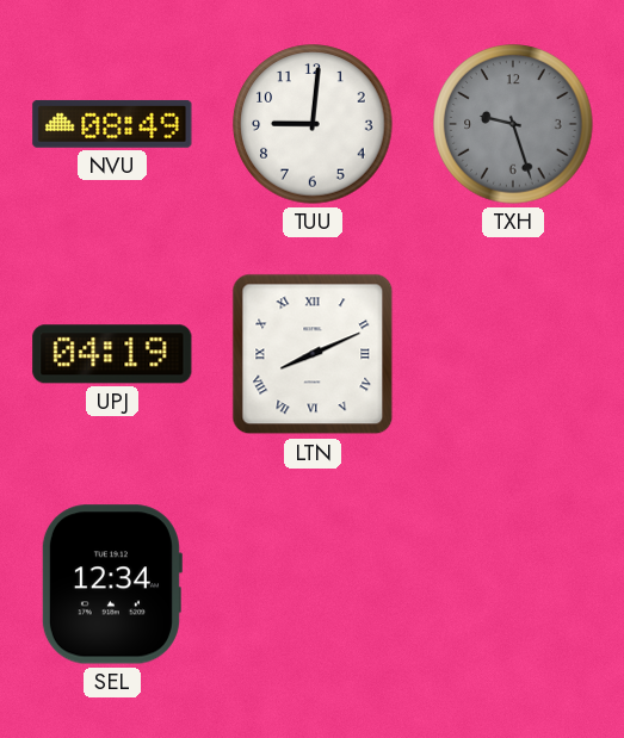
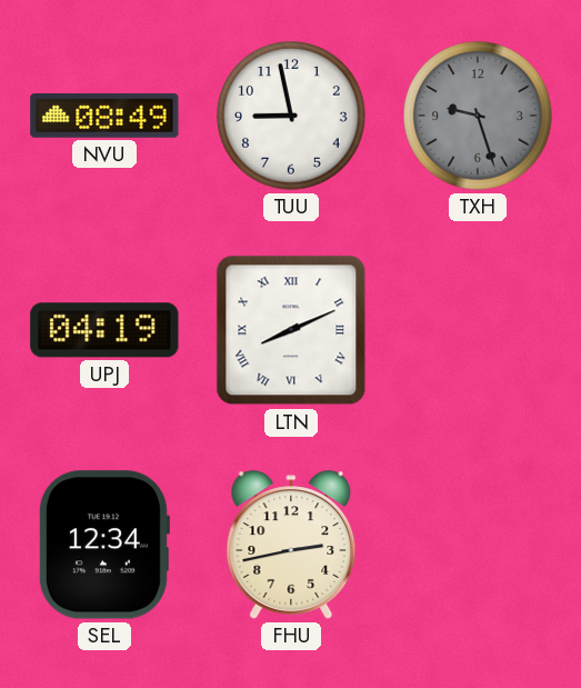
TUU: 9:01 -> 8:58 (291, 116)
FHU: none -> 2:43 (291, 545)
